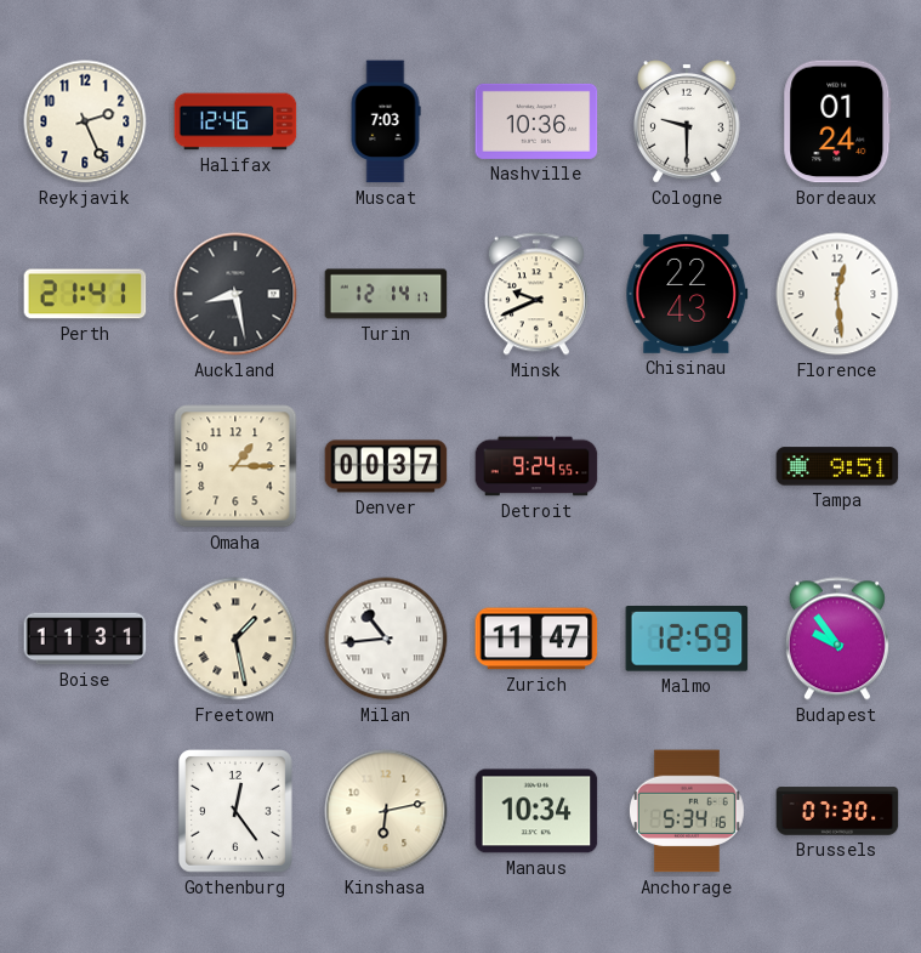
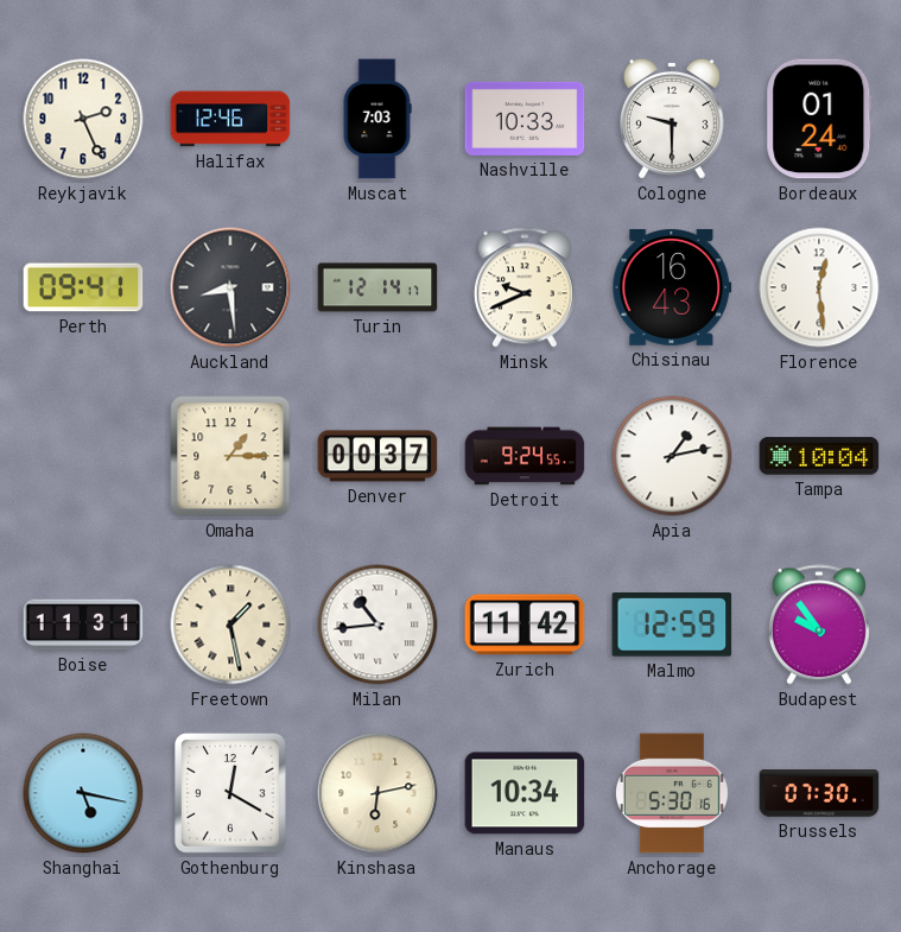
Nashville: 10:36 -> 10:33 (525, 119)
Perth: 21:41 -> 09:41 (83, 287)
Auckland: 8:28 -> 8:29 (230, 287)
Chisinau: 22:43 -> 16:43 (672, 287)
Apia: none -> 1:13 (672, 456)
Tampa: 9:51 -> 10:04 (819, 456)
Zurich: 11:47 -> 11:42 (525, 624)
Shanghai: none -> 5:17 (83, 793)
Gothenburg: 12:24 -> 12:20 (231, 793)
Anchorage: 5:34 -> 5:30 (672, 793)
